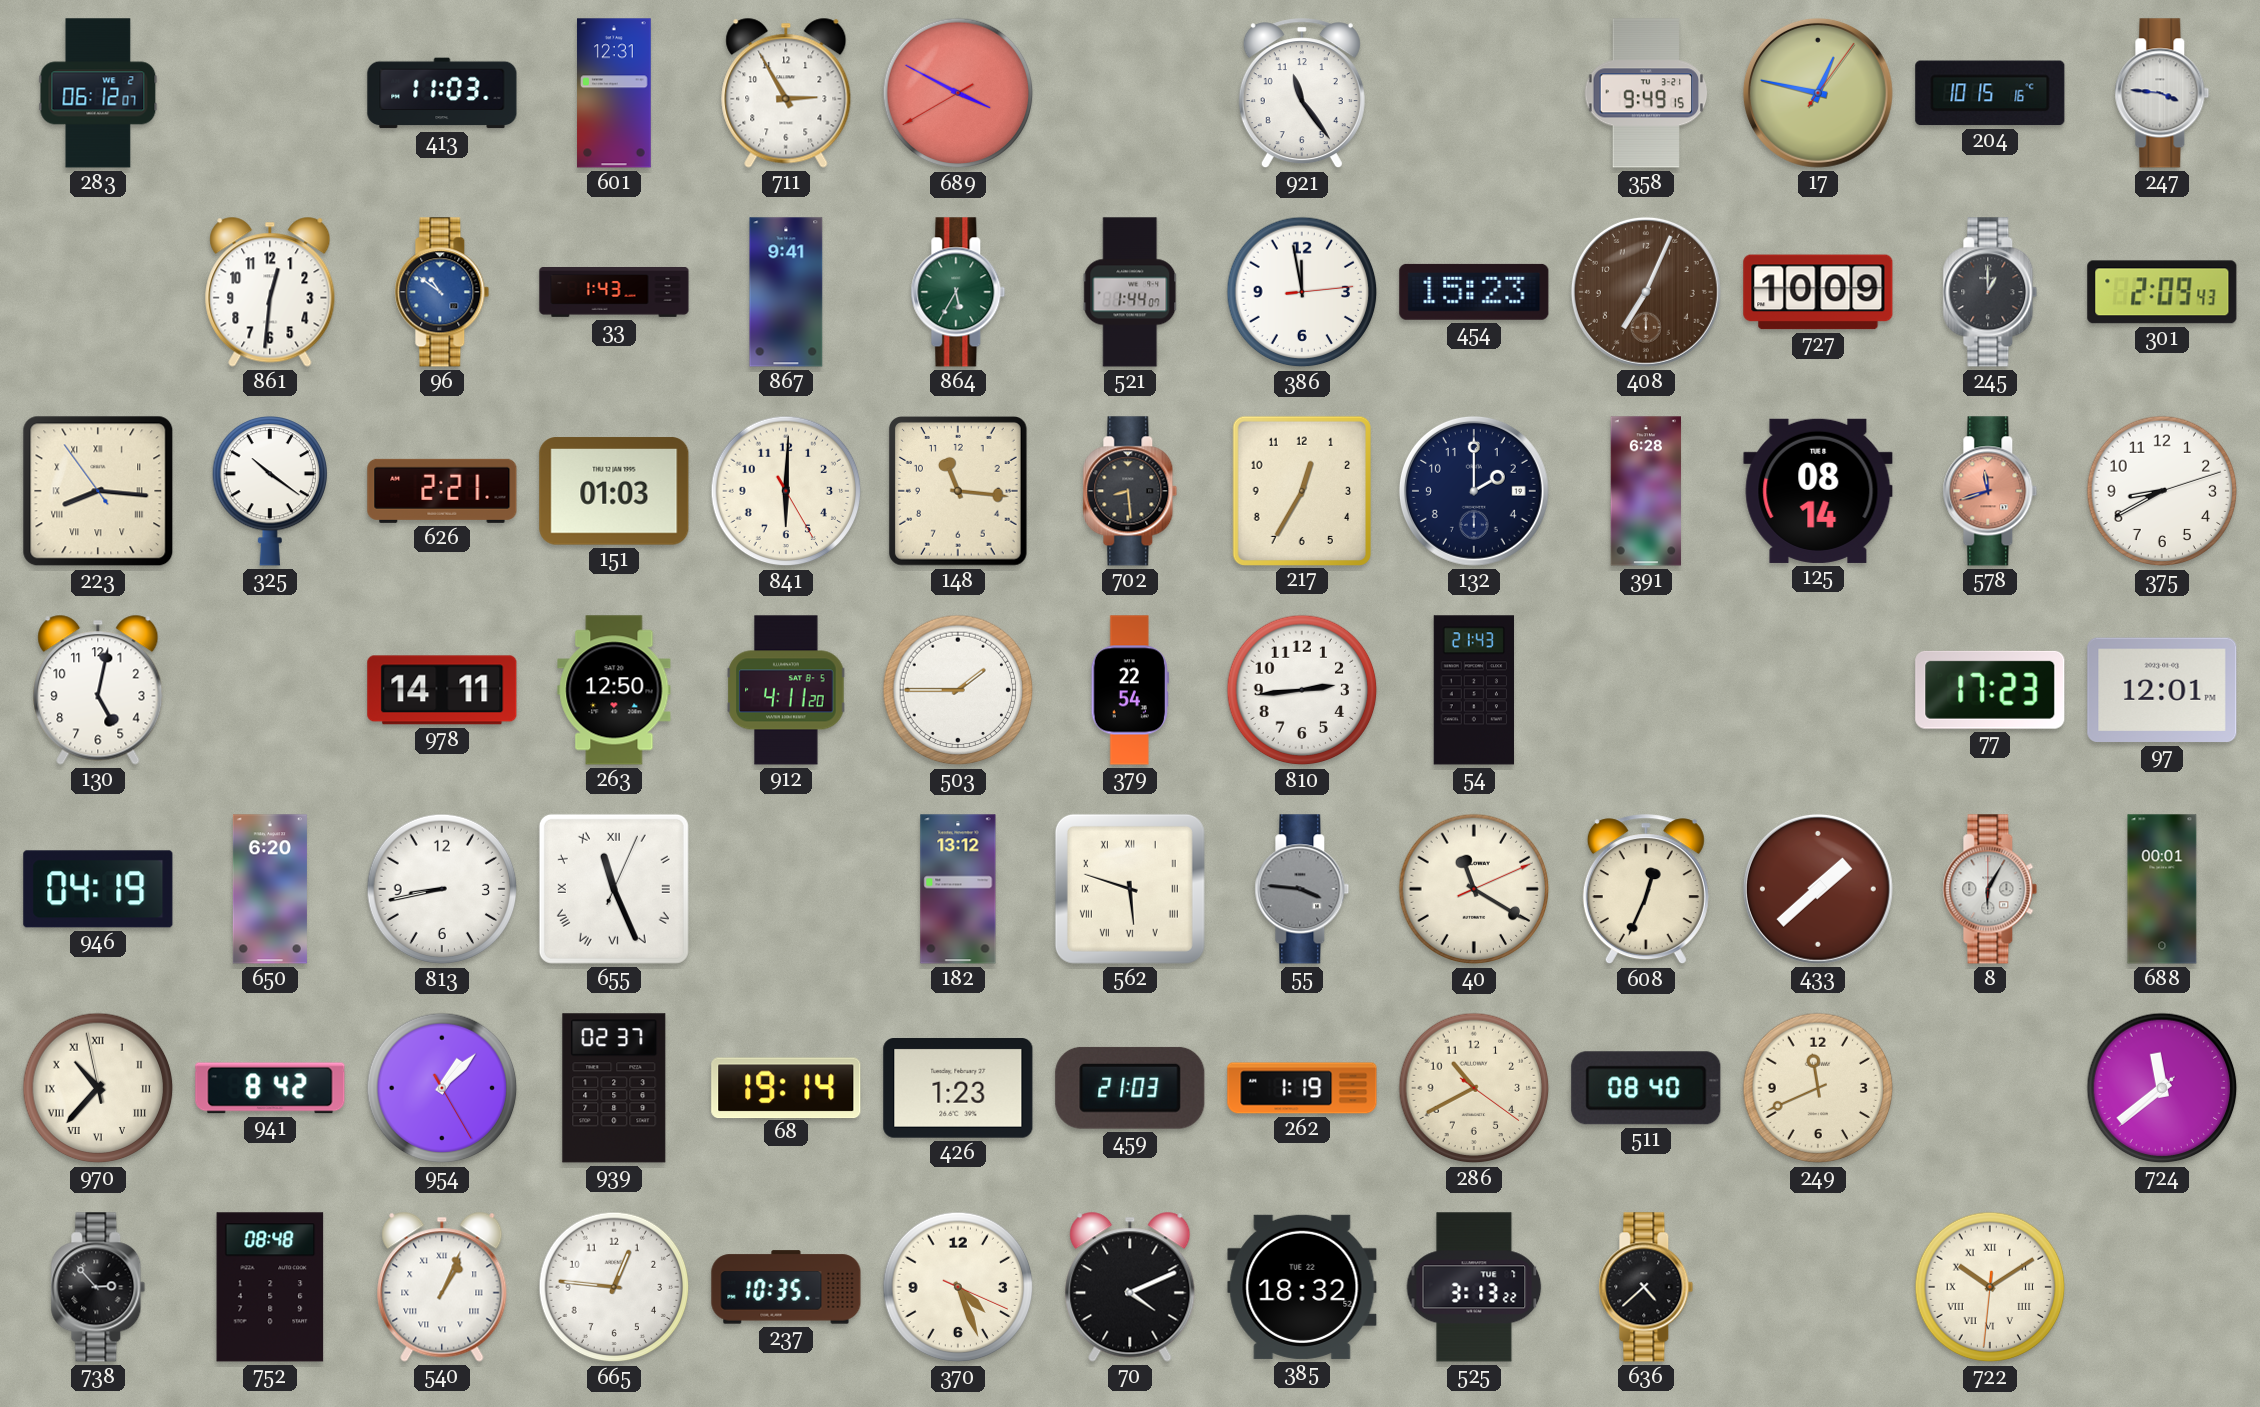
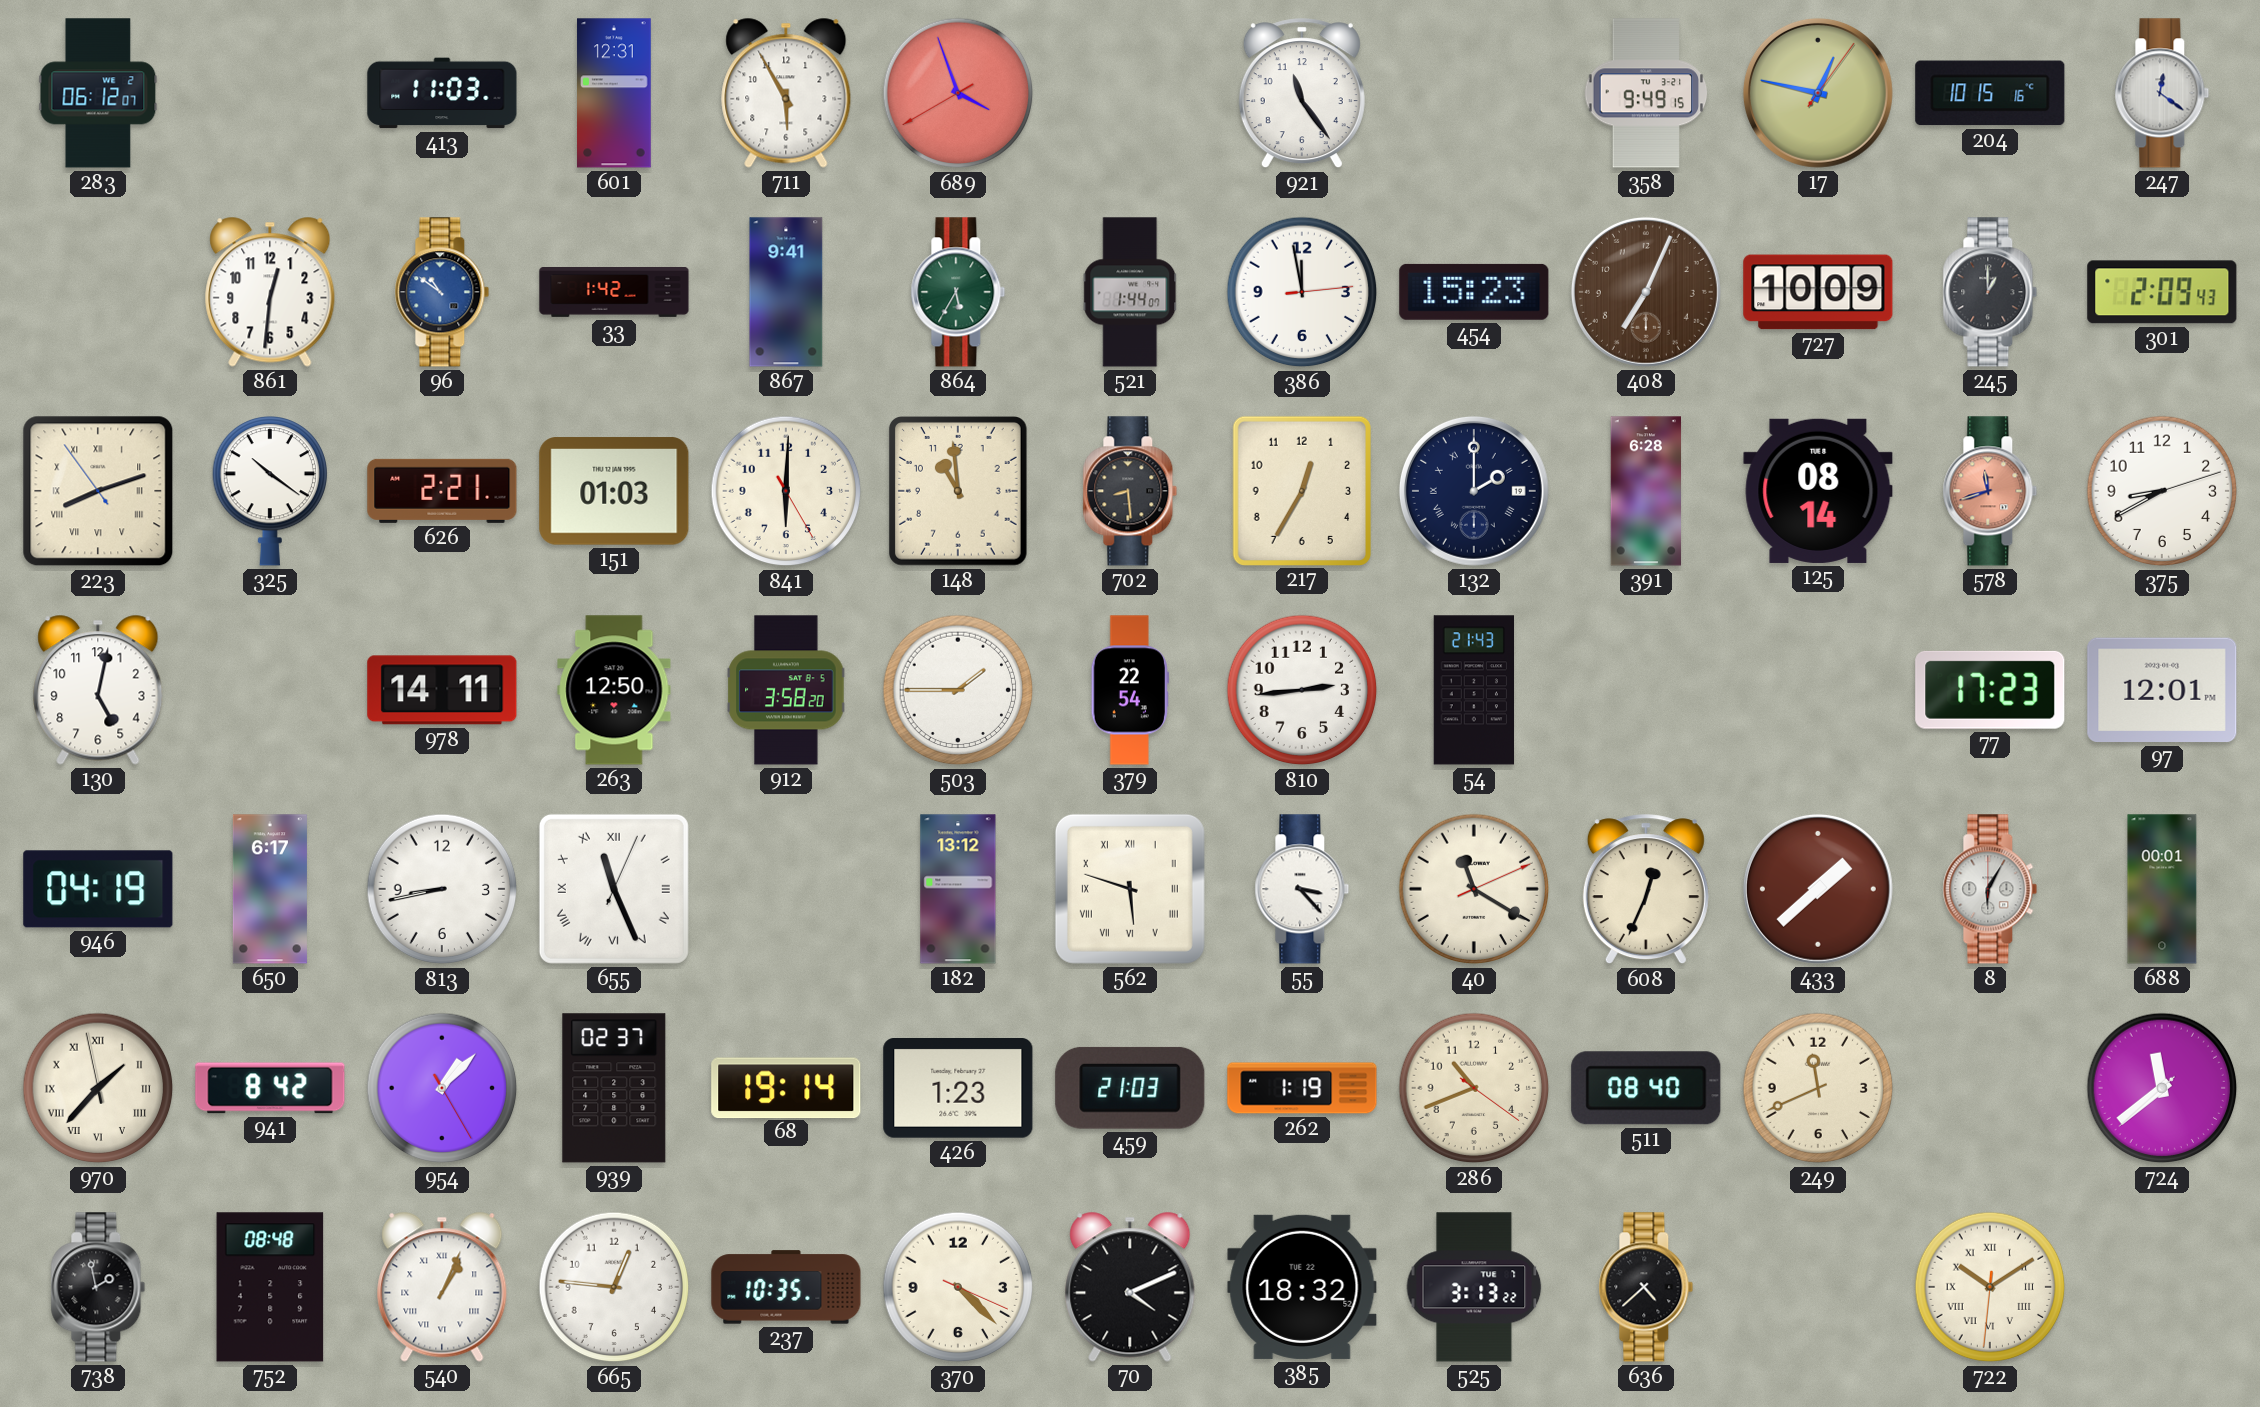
711: 2:55 -> 5:55 (786, 93)
689: 3:49 -> 3:56 (958, 93)
247: 3:46 -> 12:21 (2162, 93)
33: 1:43 -> 1:42 (614, 293)
223: 8:15 -> 8:11 (98, 491)
148: 11:16 -> 10:59 (958, 492)
132 numerals: Arabic -> Roman (1474, 491)
912: 4:11 -> 3:58 (786, 690)
650: 6:20 -> 6:17 (270, 889)
55: 3:46 -> 3:23 (1302, 889)
55 dial: grey -> white (1302, 889)
970: 10:36 -> 1:36 (98, 1088)
286: 10:40 -> 10:41 (1474, 1088)
738: 2:53 -> 1:58 (98, 1287)
370: 4:26 -> 4:22 (958, 1287)
